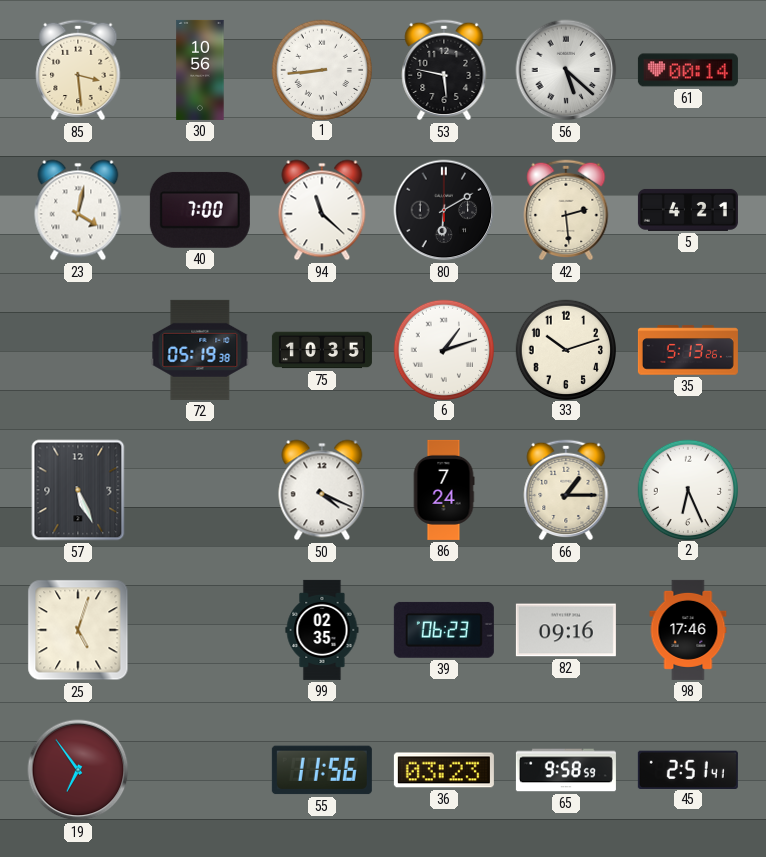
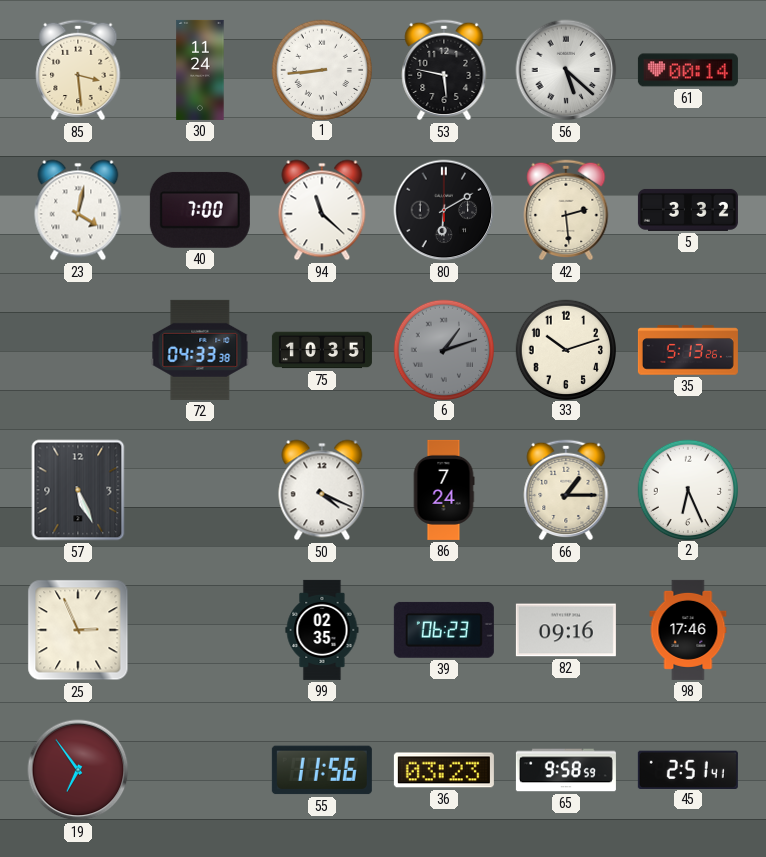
30: 10:56 -> 11:24 (200, 70)
5: 4:21 -> 3:32 (688, 210)
72: 05:19 -> 04:33 (200, 350)
6 dial: white -> grey (443, 349)
25: 5:03 -> 2:56 (78, 630)
